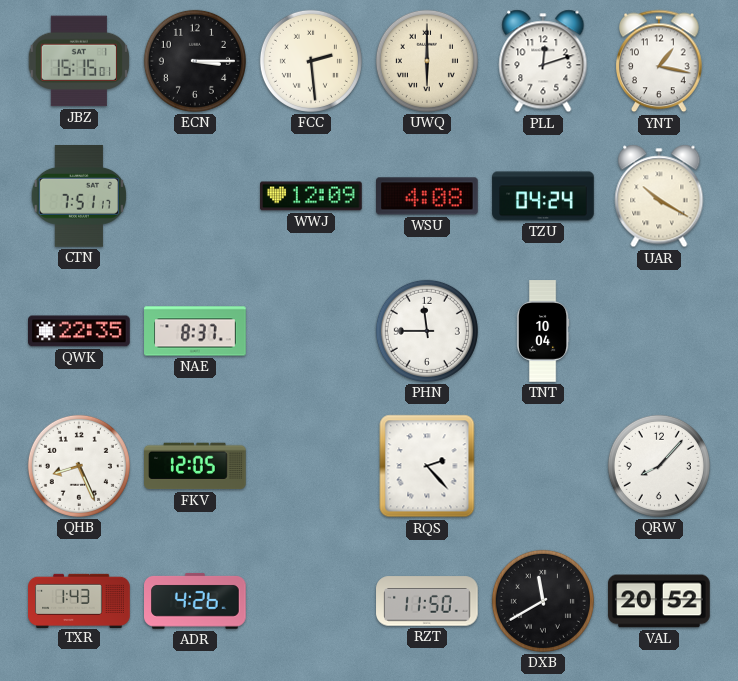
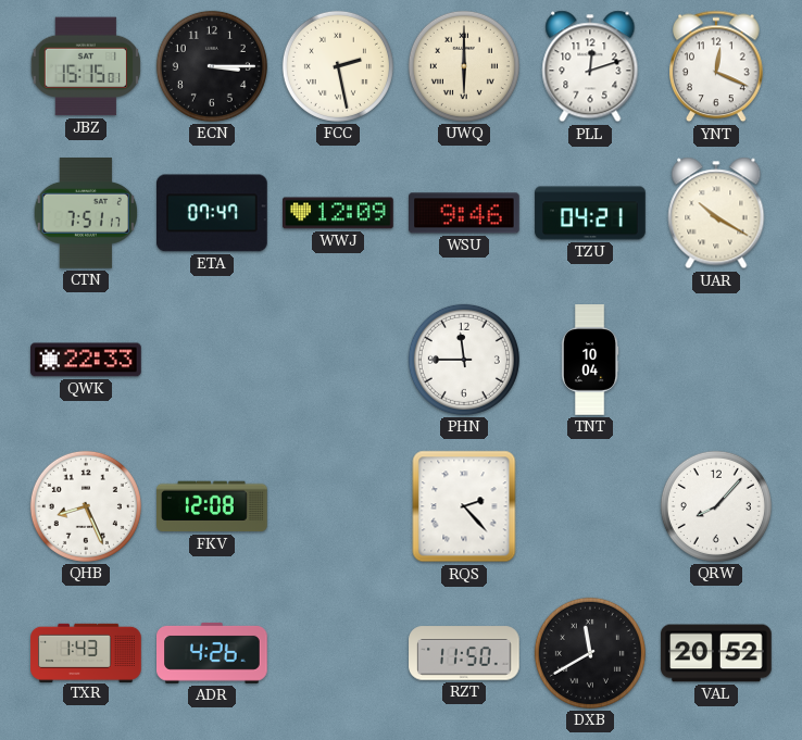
FCC: 2:29 -> 2:28 (338, 66)
YNT: 1:17 -> 12:19 (717, 66)
ETA: none -> 07:47 (213, 213)
WSU: 4:08 -> 9:46 (465, 213)
TZU: 04:24 -> 04:21 (590, 213)
QWK: 22:35 -> 22:33 (87, 360)
NAE: 8:37 -> none (195, 331)
FKV: 12:05 -> 12:08 (213, 506)
